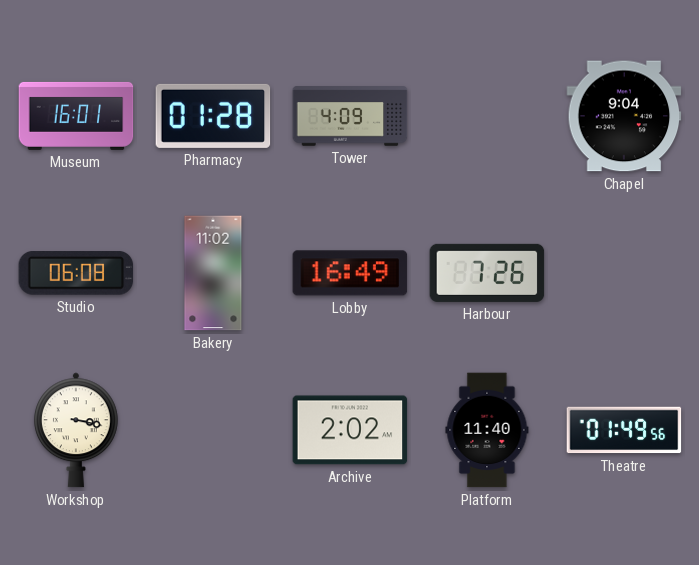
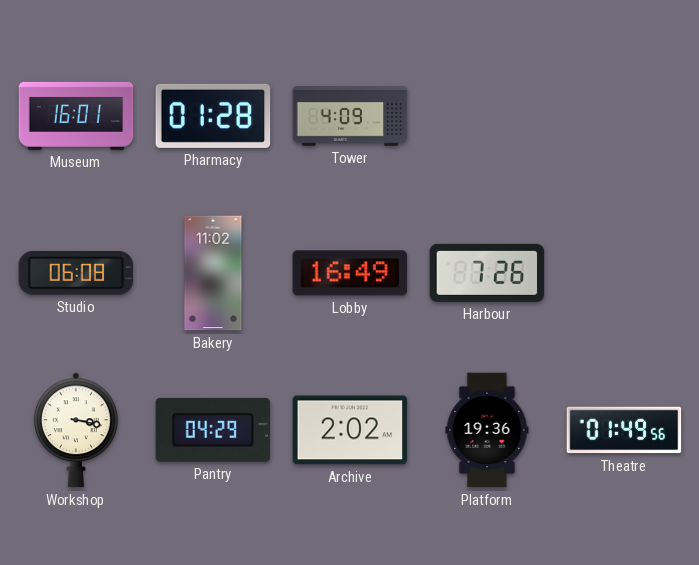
Chapel: 9:04 -> none (624, 116)
Pantry: none -> 04:29 (213, 430)
Platform: 11:40 -> 19:36 (487, 430)
